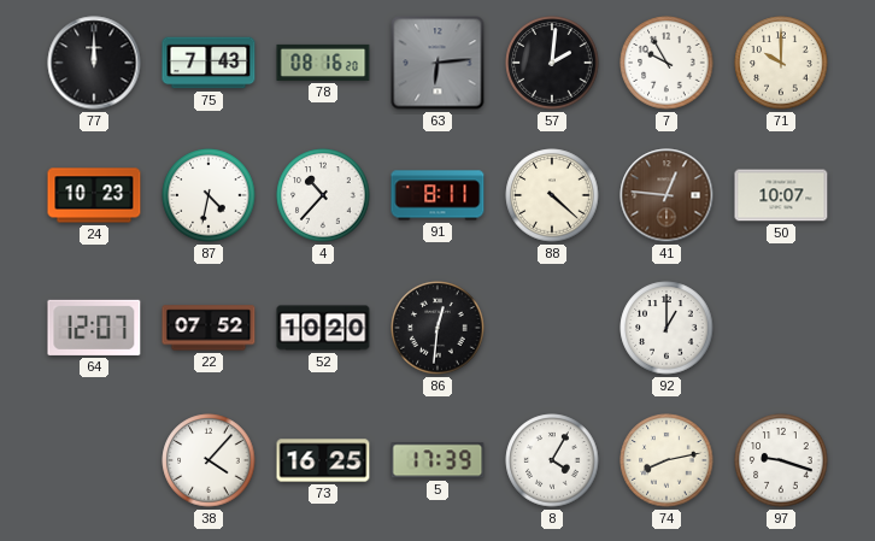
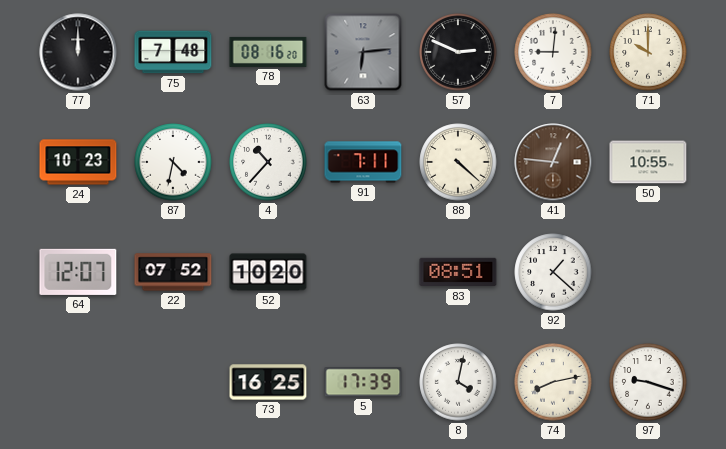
75: 7:43 -> 7:48 (173, 52)
57: 2:01 -> 2:49 (458, 52)
7: 9:55 -> 9:01 (553, 52)
91: 8:11 -> 7:11 (363, 162)
50: 10:07 -> 10:55 (648, 162)
86: 12:31 -> none (437, 328)
83: none -> 08:51 (458, 272)
92: 1:00 -> 1:22 (553, 272)
38: 4:07 -> none (209, 460)
8: 4:05 -> 4:02 (458, 382)
